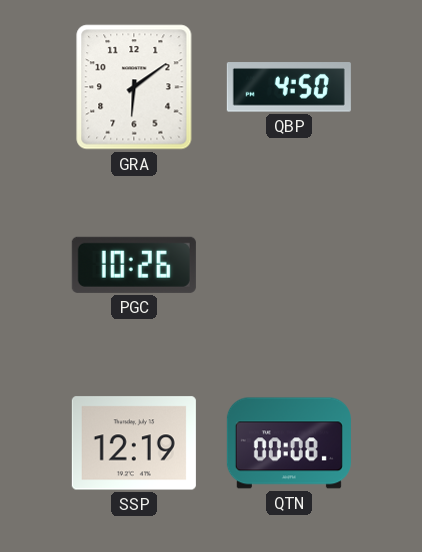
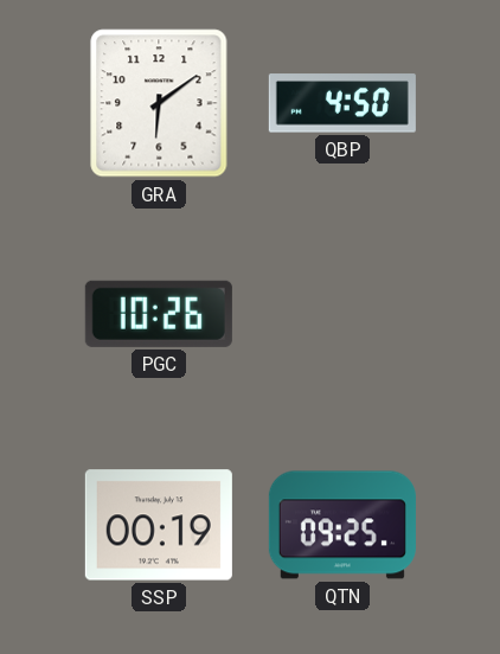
SSP: 12:19 -> 00:19 (159, 525)
QTN: 00:08 -> 09:25 (342, 525)
